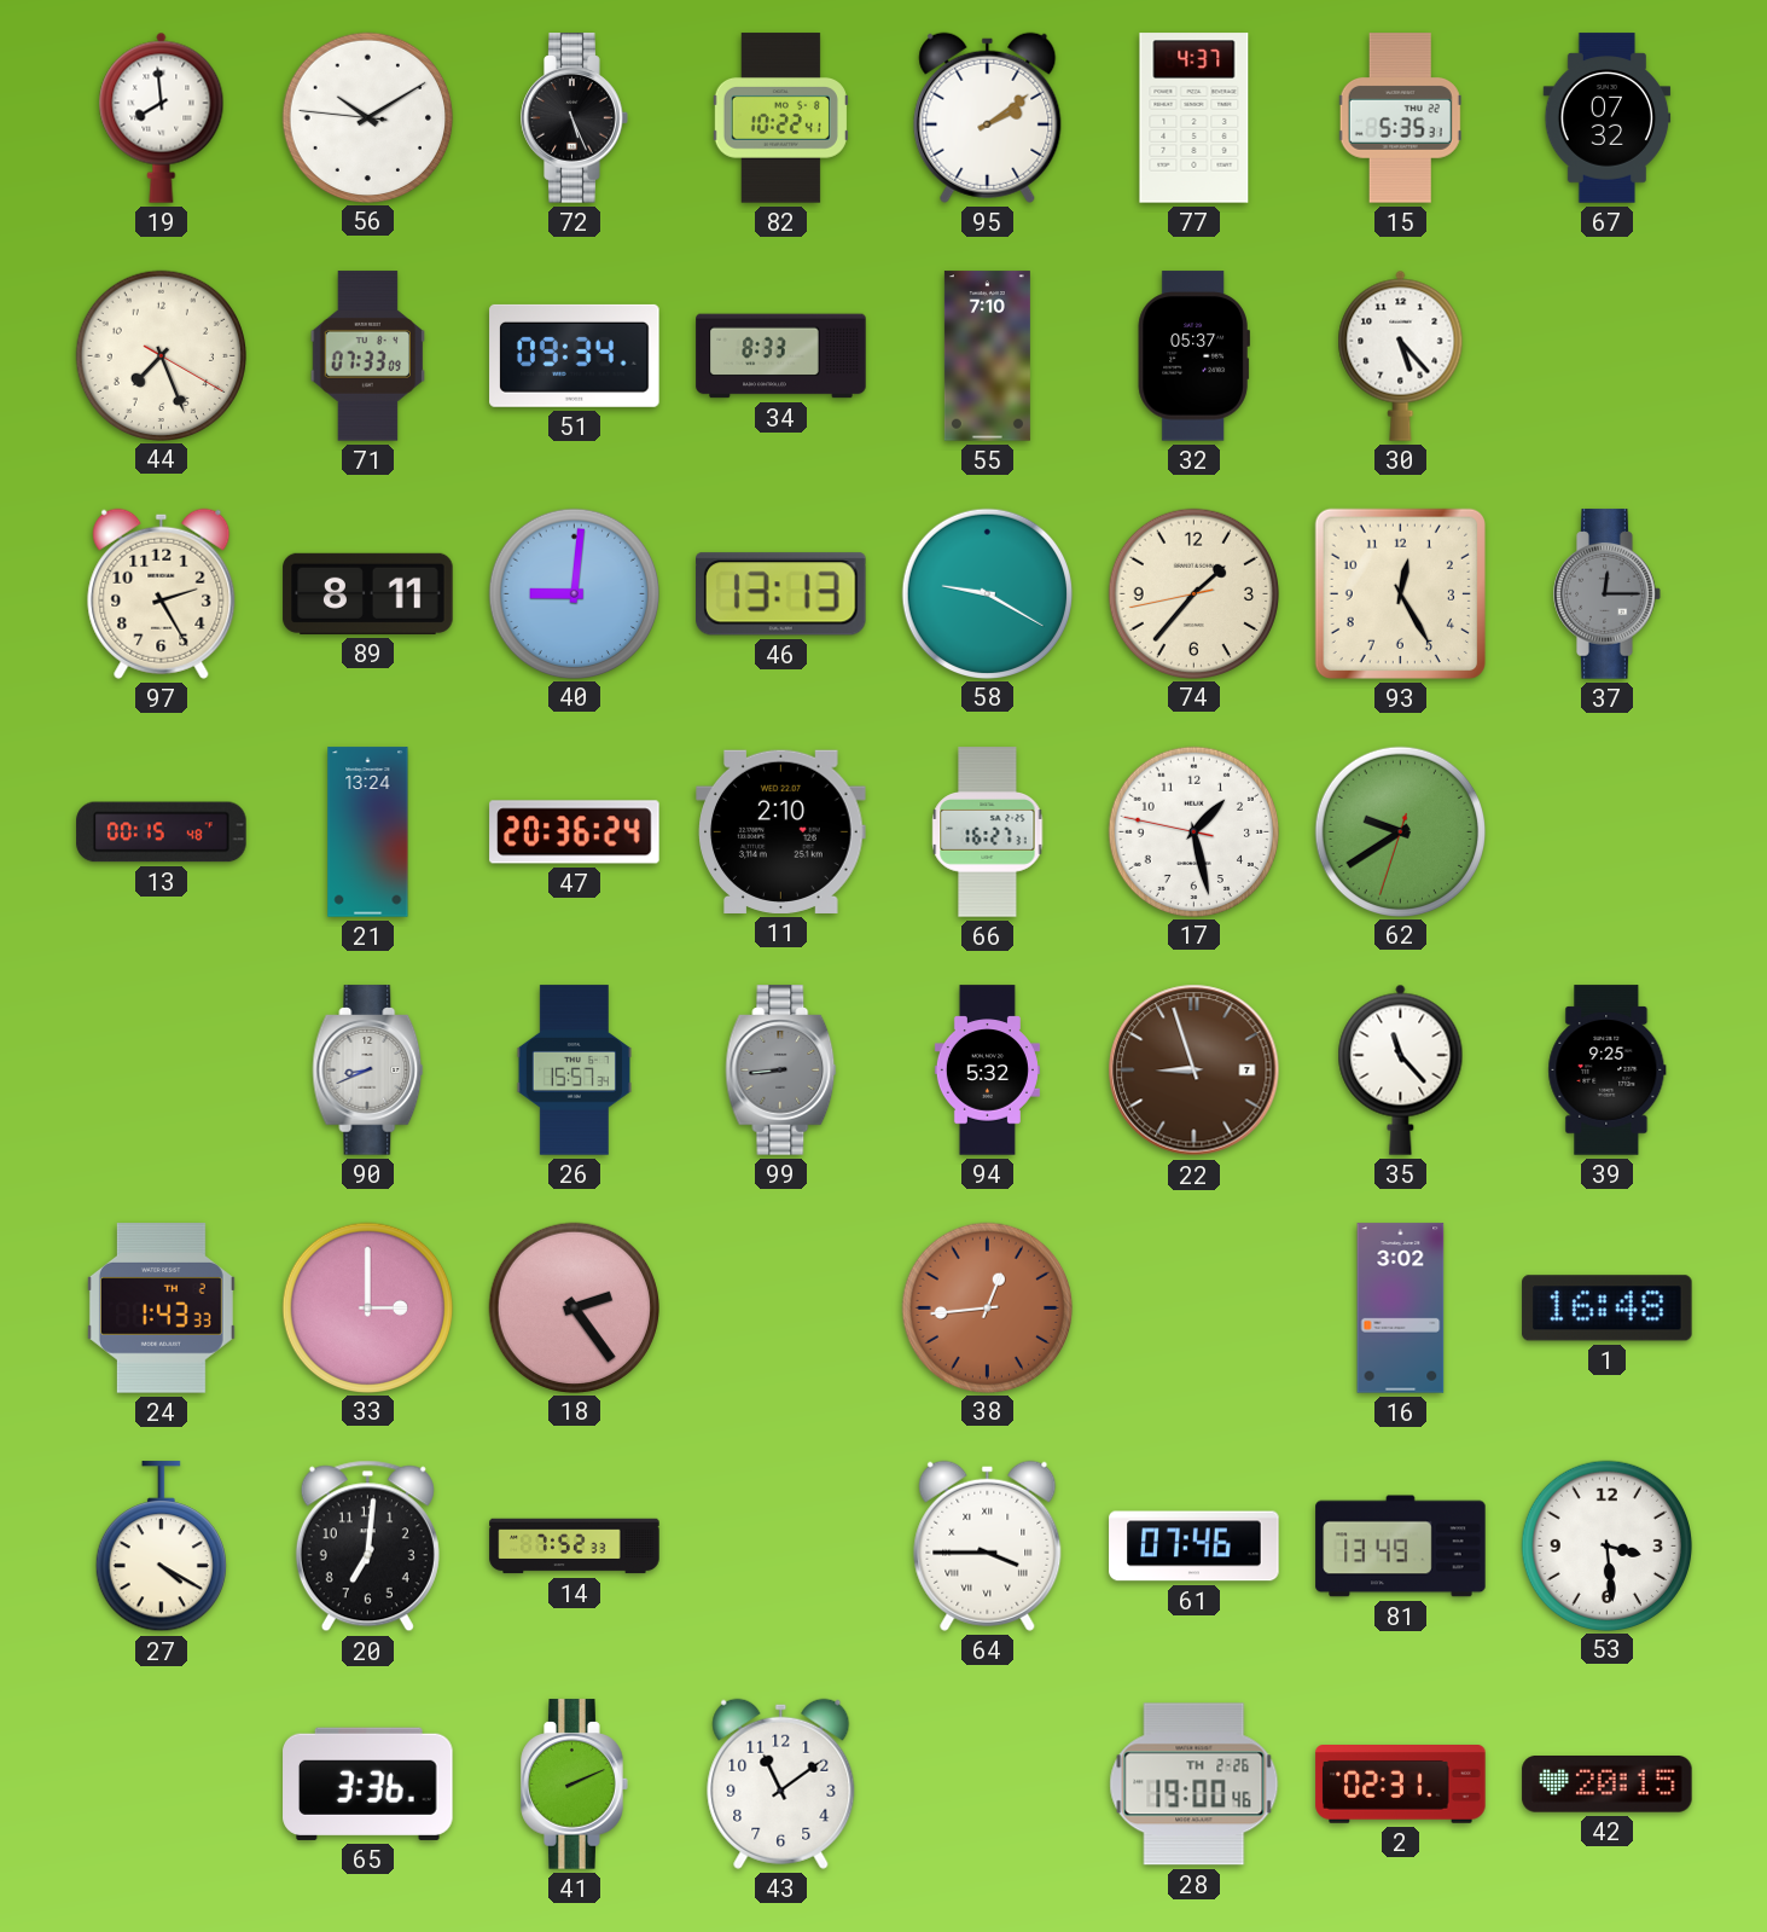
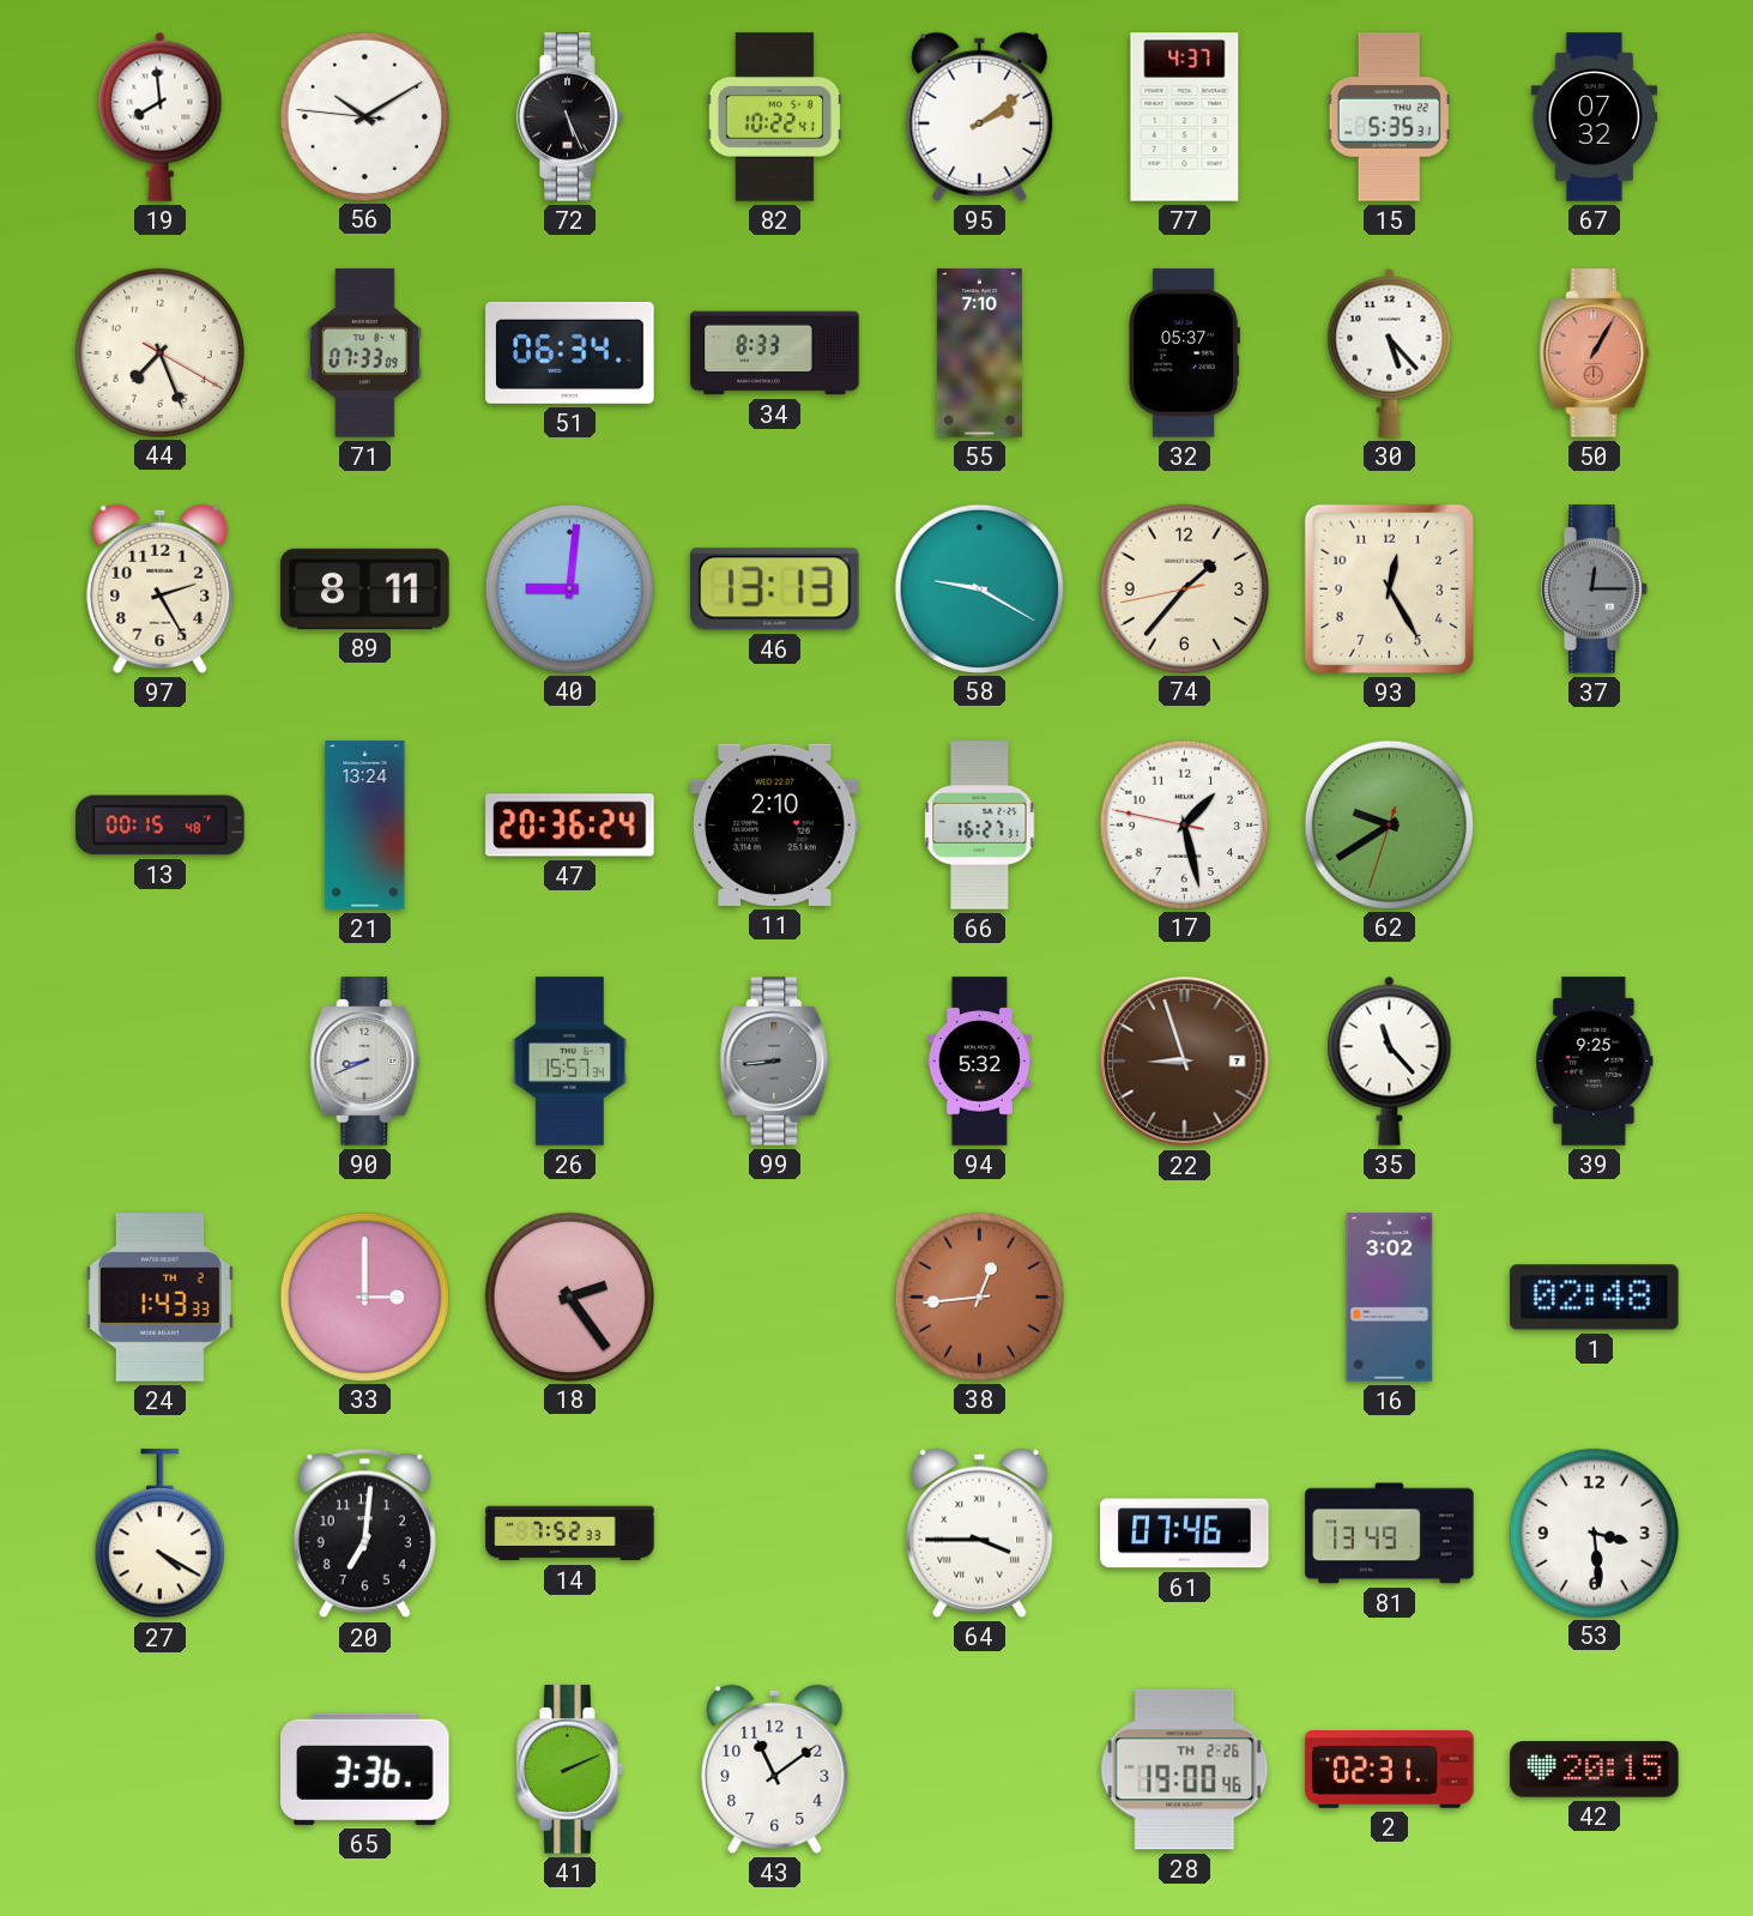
51: 09:34 -> 06:34 (570, 352)
50: none -> 1:05 (1595, 353)
1: 16:48 -> 02:48 (1595, 1298)
